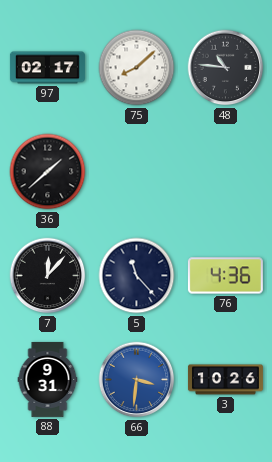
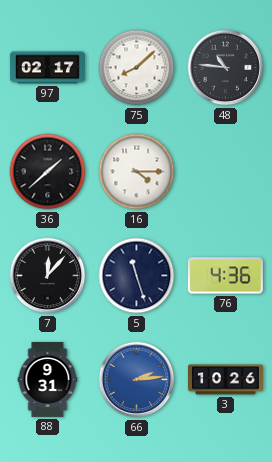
16: none -> 4:15 (137, 172)
5: 11:23 -> 11:27 (137, 276)
66: 3:31 -> 2:14 (137, 380)
